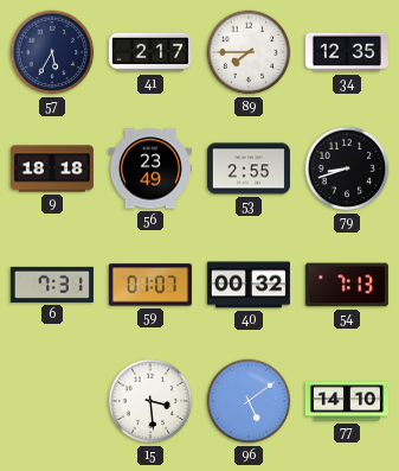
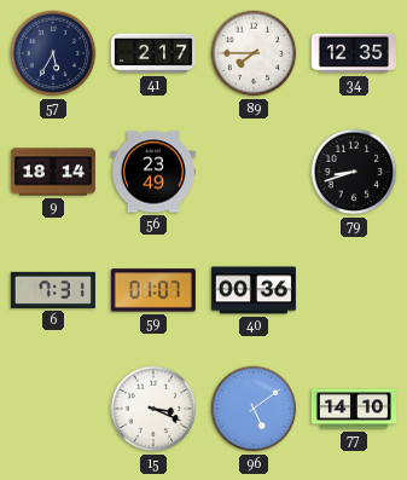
9: 18:18 -> 18:14 (53, 172)
53: 2:55 -> none (249, 168)
40: 00:32 -> 00:36 (254, 290)
54: 7:13 -> none (347, 285)
15: 3:29 -> 3:19 (153, 409)
